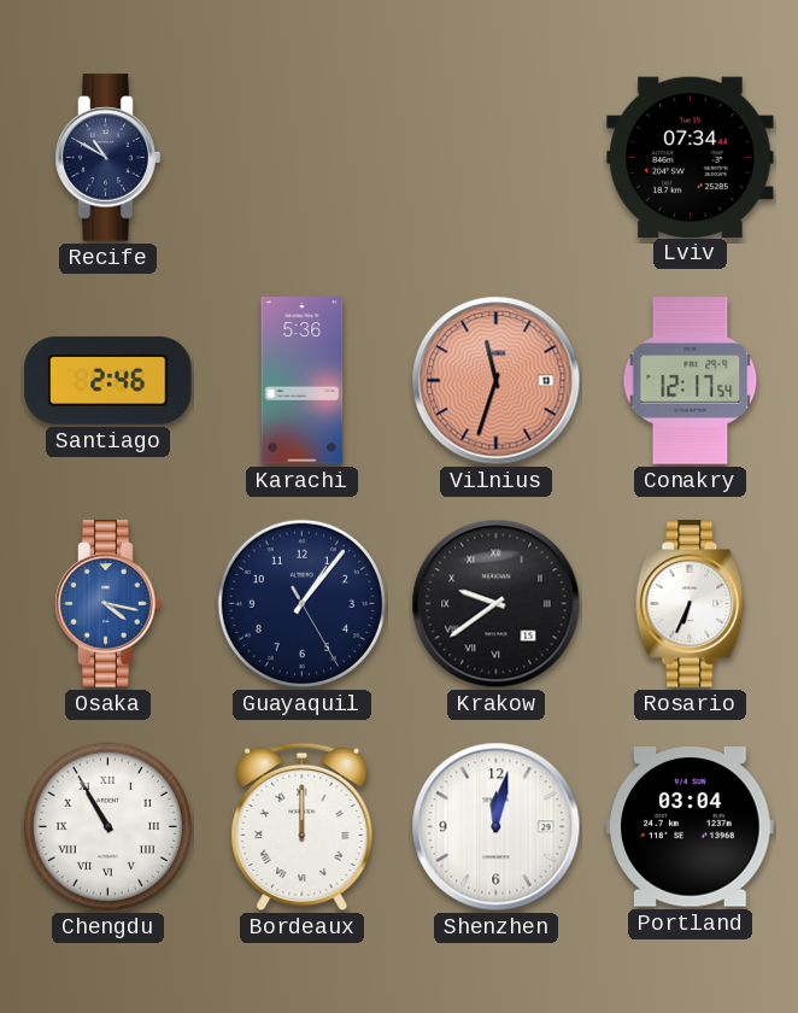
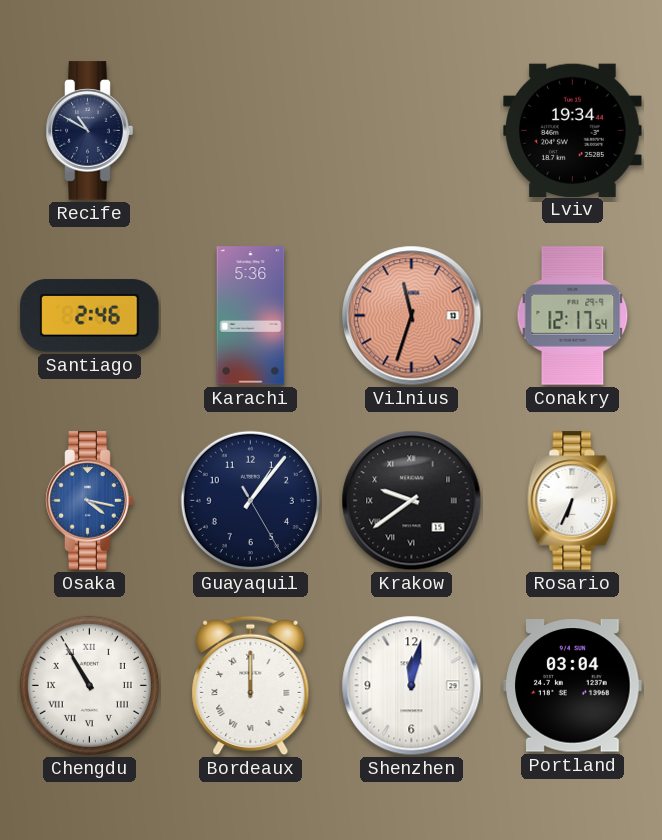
Lviv: 07:34 -> 19:34 (573, 130)
